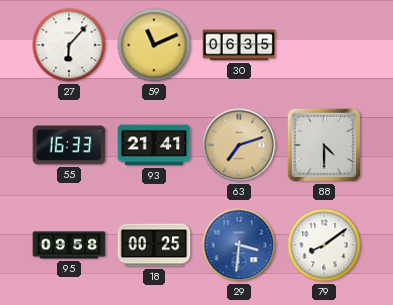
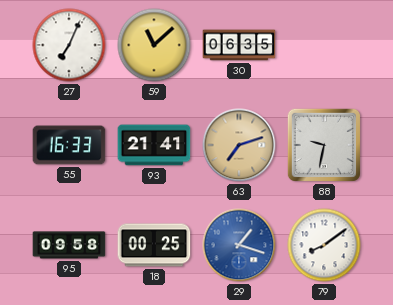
27: 6:07 -> 7:04 (69, 45)
59: 11:11 -> 11:08 (154, 45)
88: 4:30 -> 9:32 (324, 145)
29: 3:31 -> 1:18 (239, 245)
